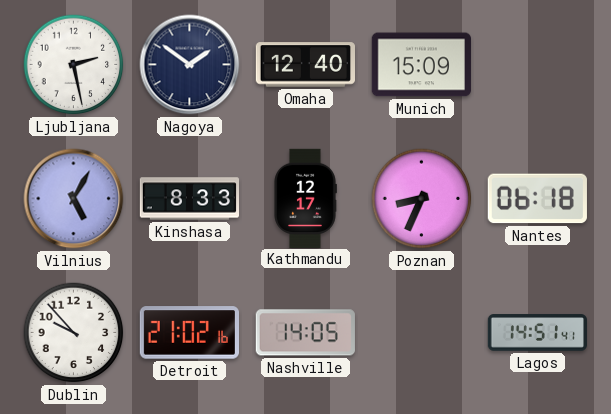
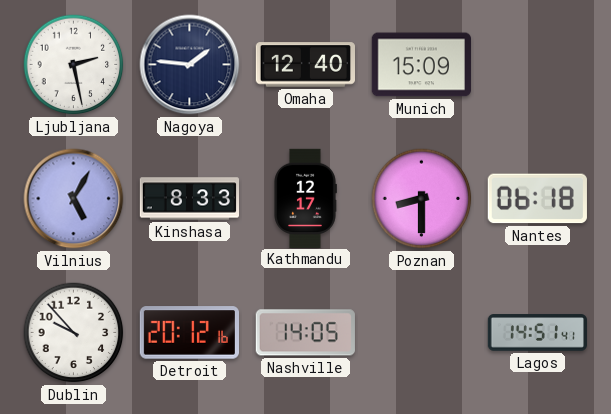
Nagoya: 1:51 -> 1:46 (190, 65)
Poznan: 8:34 -> 8:30 (422, 199)
Detroit: 21:02 -> 20:12 (189, 333)
